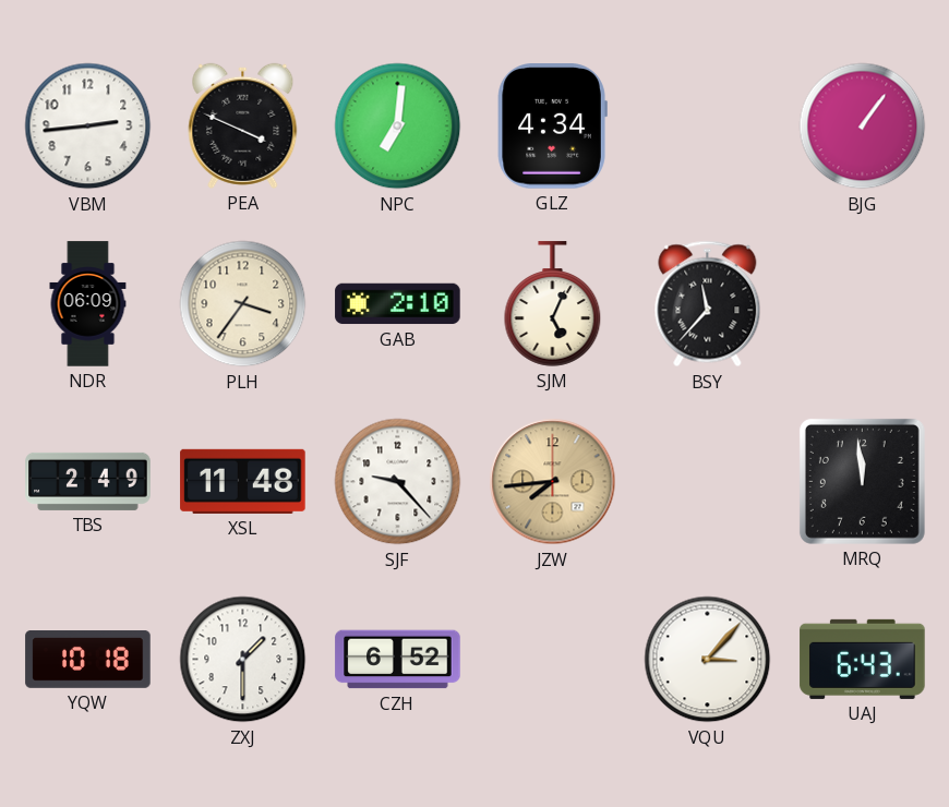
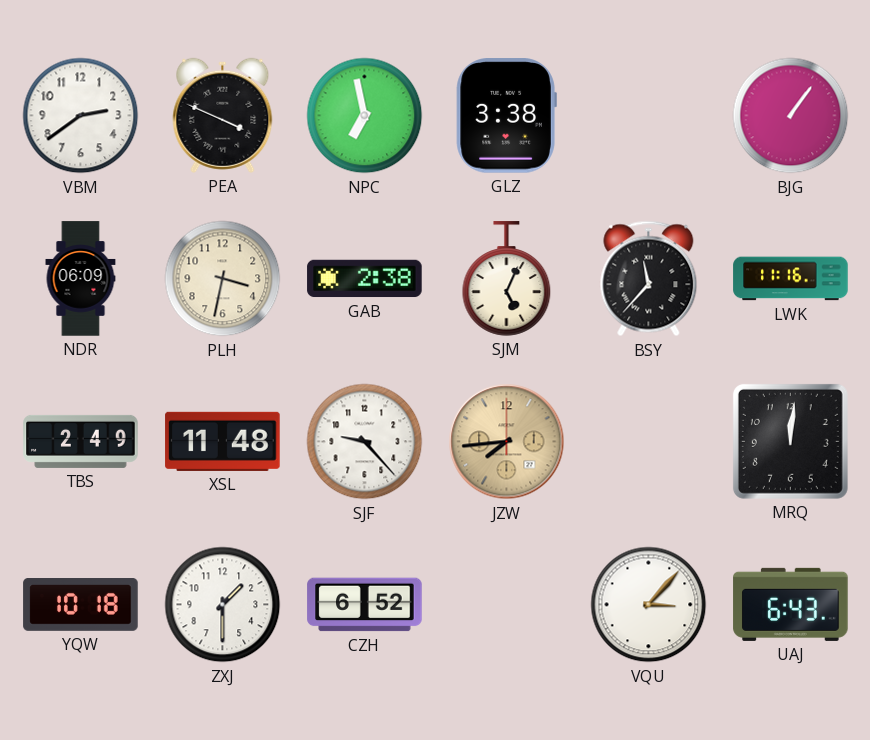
VBM: 2:44 -> 2:39 (81, 116)
NPC: 7:01 -> 6:58 (365, 116)
GLZ: 4:34 -> 3:38 (506, 116)
PLH: 3:36 -> 3:32 (223, 279)
GAB: 2:10 -> 2:38 (365, 279)
LWK: none -> 11:16 (791, 279)
MRQ: 11:59 -> 12:01 (790, 441)
